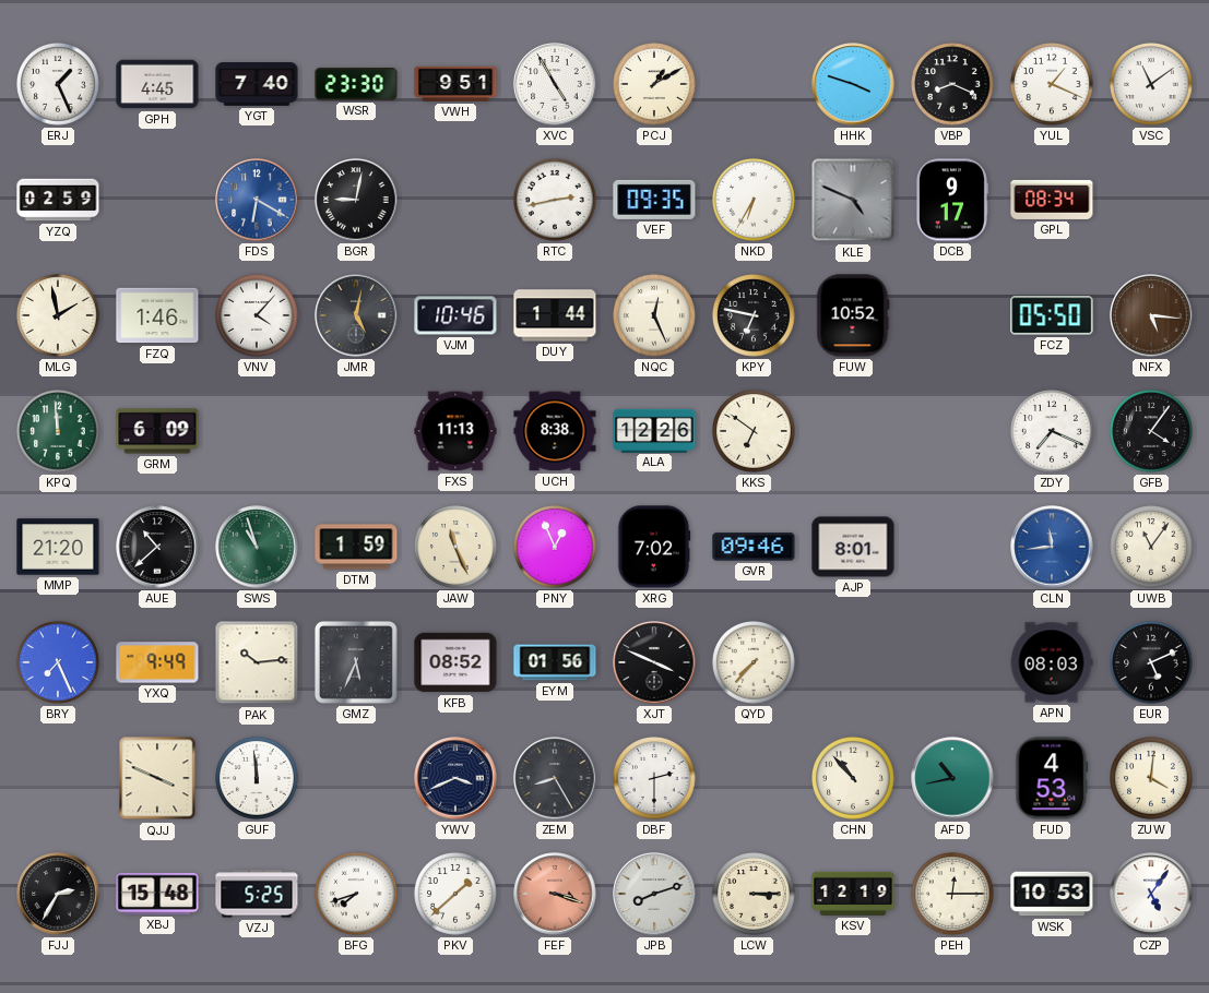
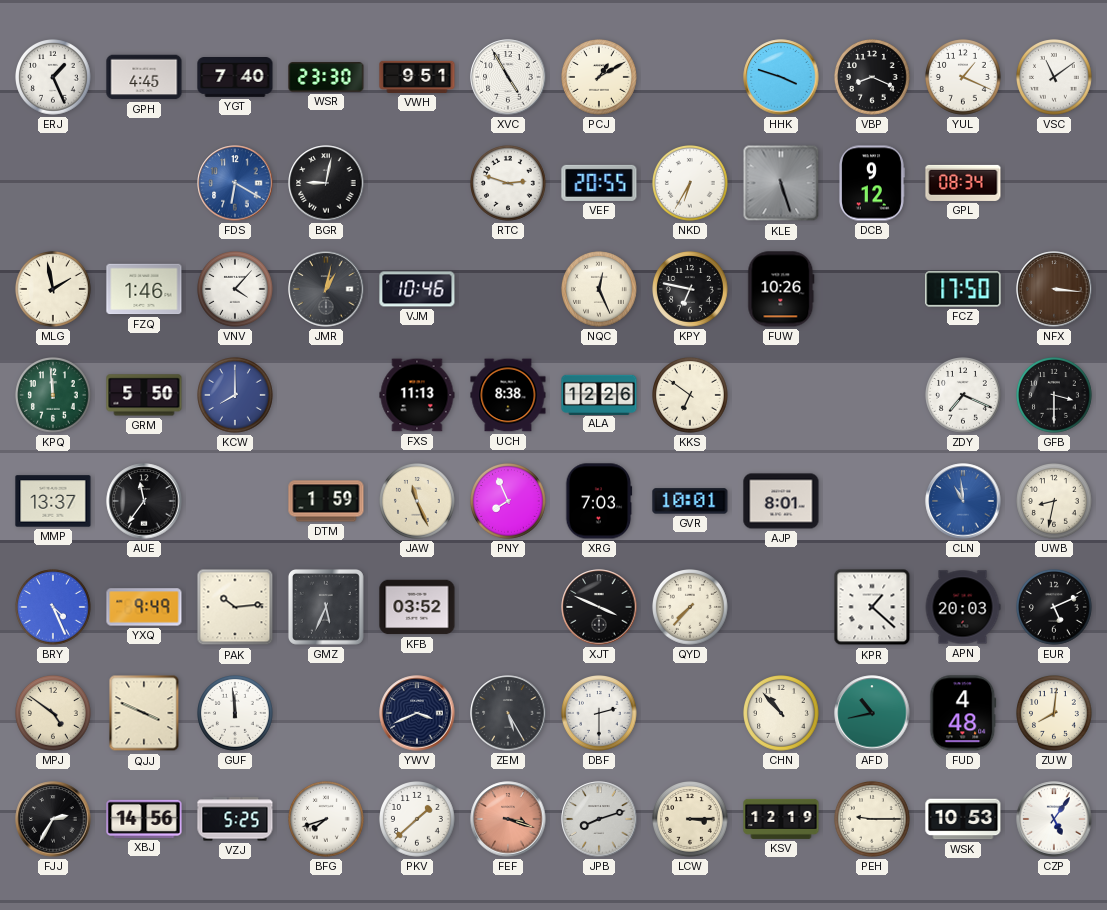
YZQ: 02:59 -> none (58, 200)
RTC: 2:43 -> 2:48 (509, 184)
VEF: 09:35 -> 20:55 (599, 183)
KLE: 4:49 -> 5:27 (781, 183)
DCB: 9:17 -> 9:12 (872, 183)
JMR: 5:02 -> 1:02 (326, 289)
DUY: 1:44 -> none (555, 315)
FUW: 10:52 -> 10:26 (781, 289)
FCZ: 05:50 -> 17:50 (963, 289)
NFX: 5:16 -> 3:16 (1054, 289)
GRM: 6:09 -> 5:50 (144, 395)
KCW: none -> 8:00 (236, 396)
GFB: 4:06 -> 3:30 (1055, 396)
MMP: 21:20 -> 13:37 (53, 501)
AUE: 10:38 -> 11:36 (144, 501)
SWS: 10:57 -> none (257, 547)
PNY: 12:56 -> 7:56 (509, 502)
XRG: 7:02 -> 7:03 (599, 501)
GVR: 09:46 -> 10:01 (690, 501)
CLN: 11:44 -> 10:59 (963, 501)
UWB: 11:06 -> 8:32 (1055, 502)
BRY: 7:26 -> 4:26 (54, 608)
KFB: 08:52 -> 03:52 (417, 607)
EYM: 01:56 -> none (555, 662)
KPR: none -> 1:22 (872, 607)
APN: 08:03 -> 20:03 (963, 607)
MPJ: none -> 4:51 (54, 714)
ZEM: 8:25 -> 5:25 (508, 713)
FUD: 4:53 -> 4:48 (963, 713)
ZUW: 4:01 -> 8:01 (1055, 714)
XBJ: 15:48 -> 14:56 (144, 819)
PEH: 12:15 -> 9:15 (873, 820)
